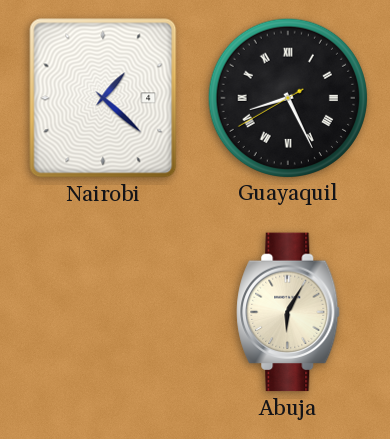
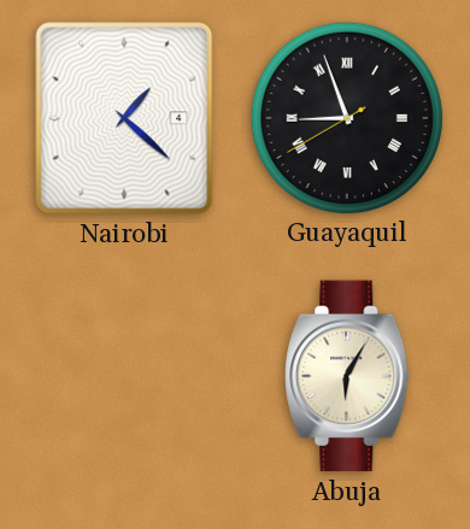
Guayaquil: 8:25 -> 8:56 (346, 117)
